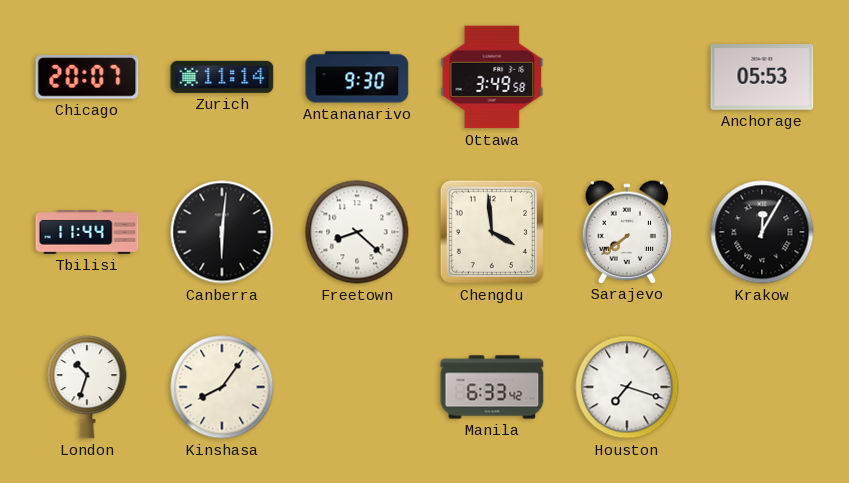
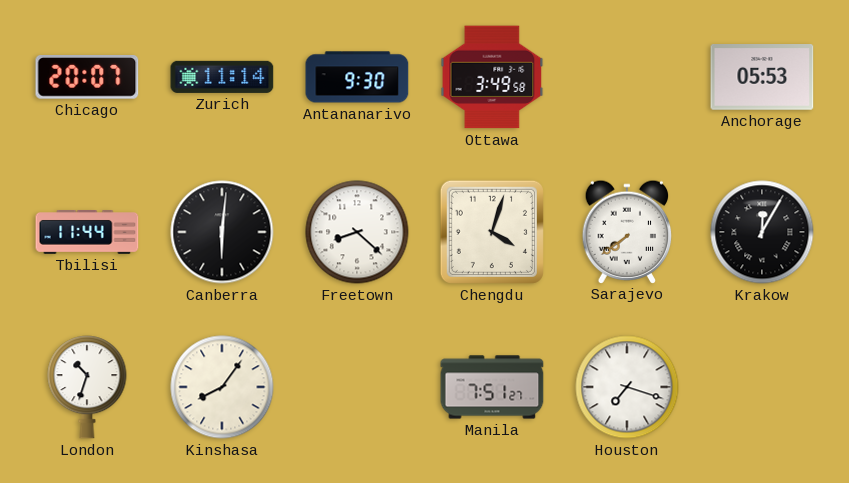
Chengdu: 3:59 -> 4:03 (492, 232)
Manila: 6:33 -> 7:51 (492, 387)
